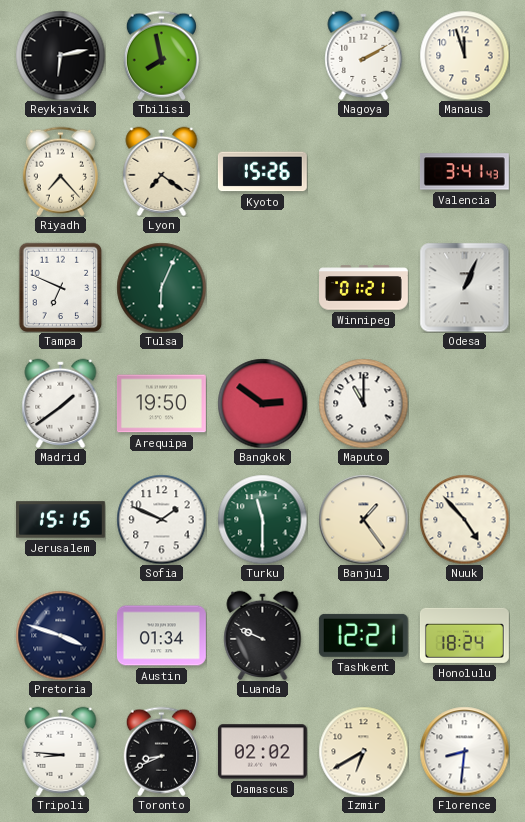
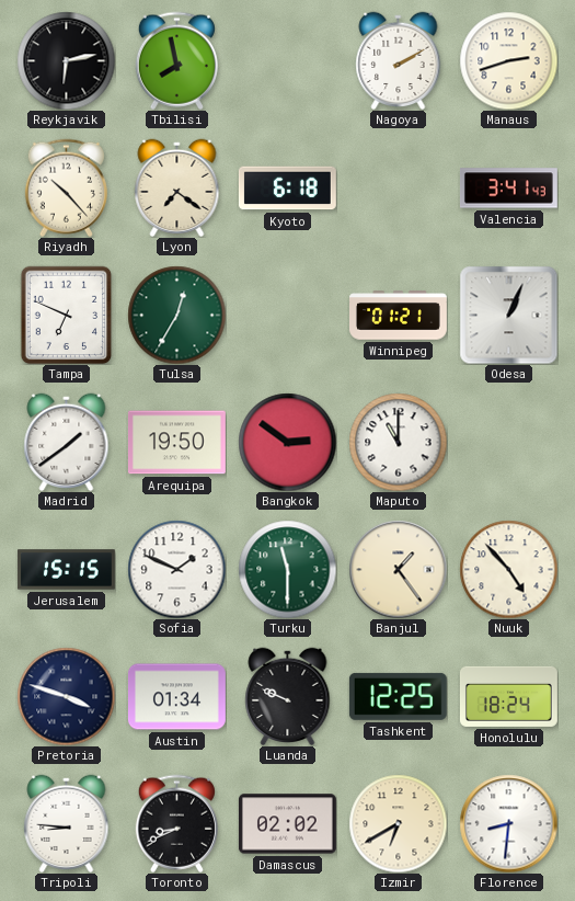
Manaus: 11:57 -> 2:42 (508, 60)
Riyadh: 7:23 -> 10:23 (66, 187)
Kyoto: 15:26 -> 6:18 (287, 189)
Tulsa: 6:04 -> 12:35 (176, 315)
Tashkent: 12:21 -> 12:25 (398, 696)
